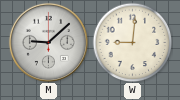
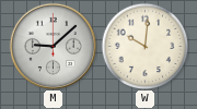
W: 9:01 -> 10:01 (144, 46)
